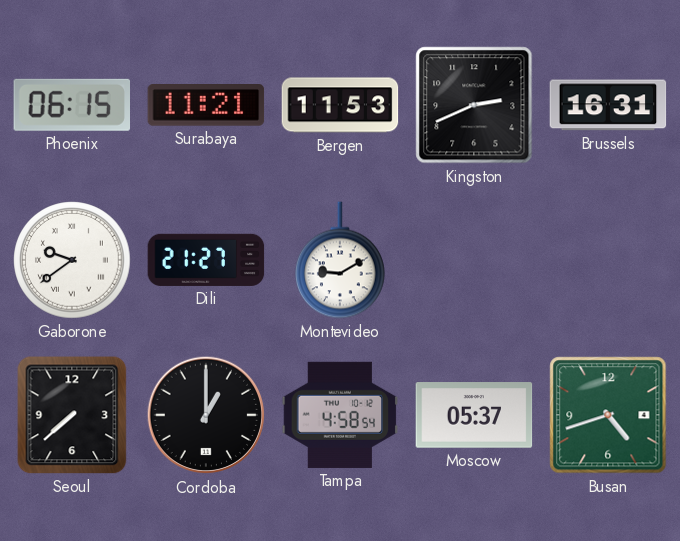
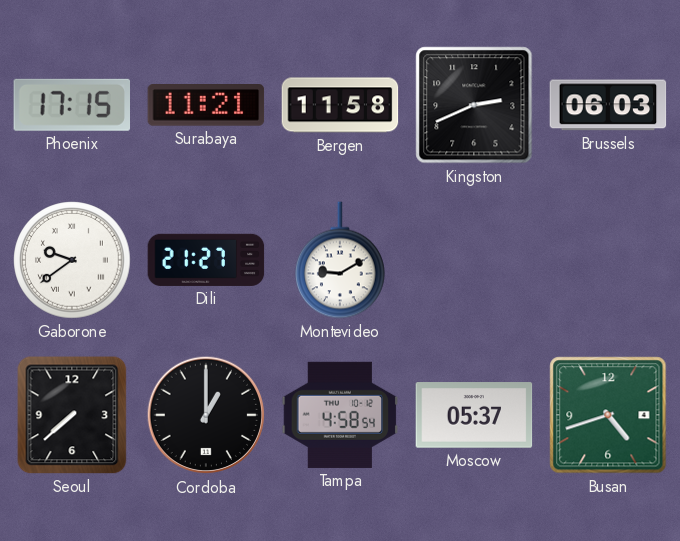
Phoenix: 06:15 -> 17:15 (71, 105)
Bergen: 11:53 -> 11:58 (340, 105)
Brussels: 16:31 -> 06:03 (608, 105)
